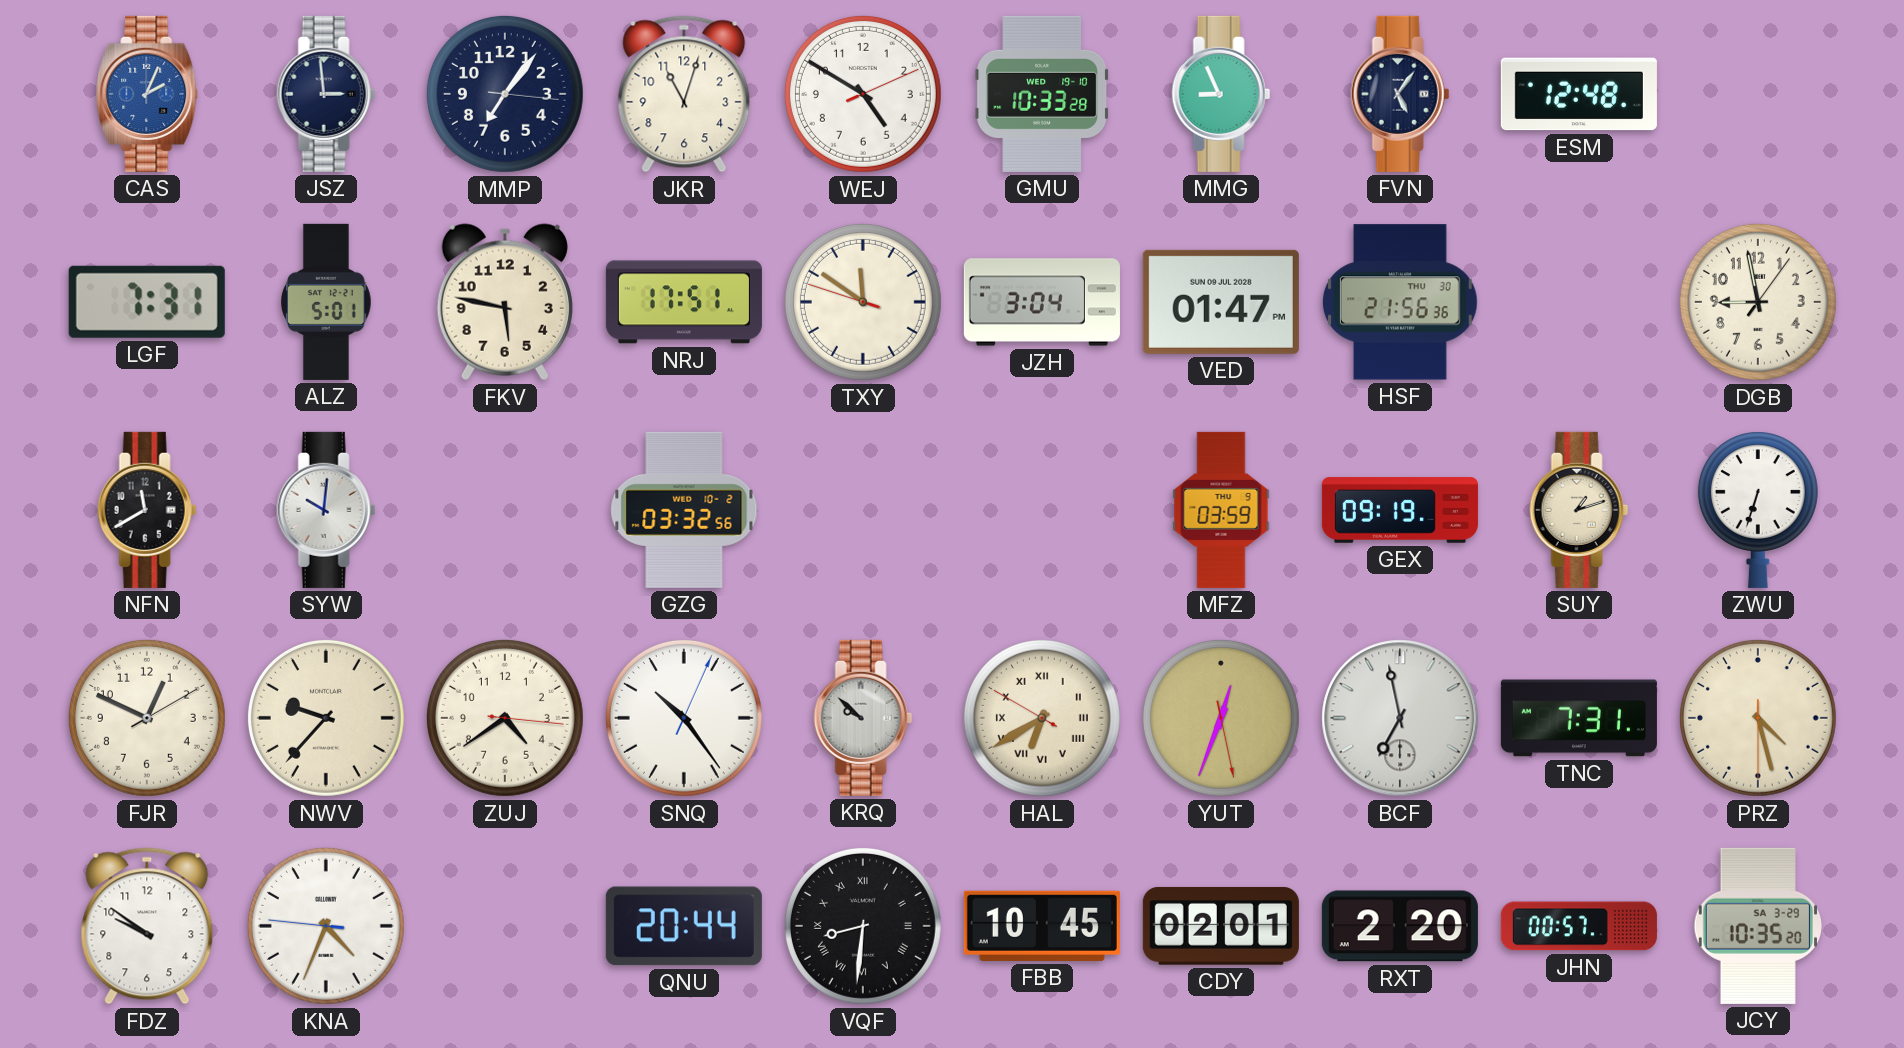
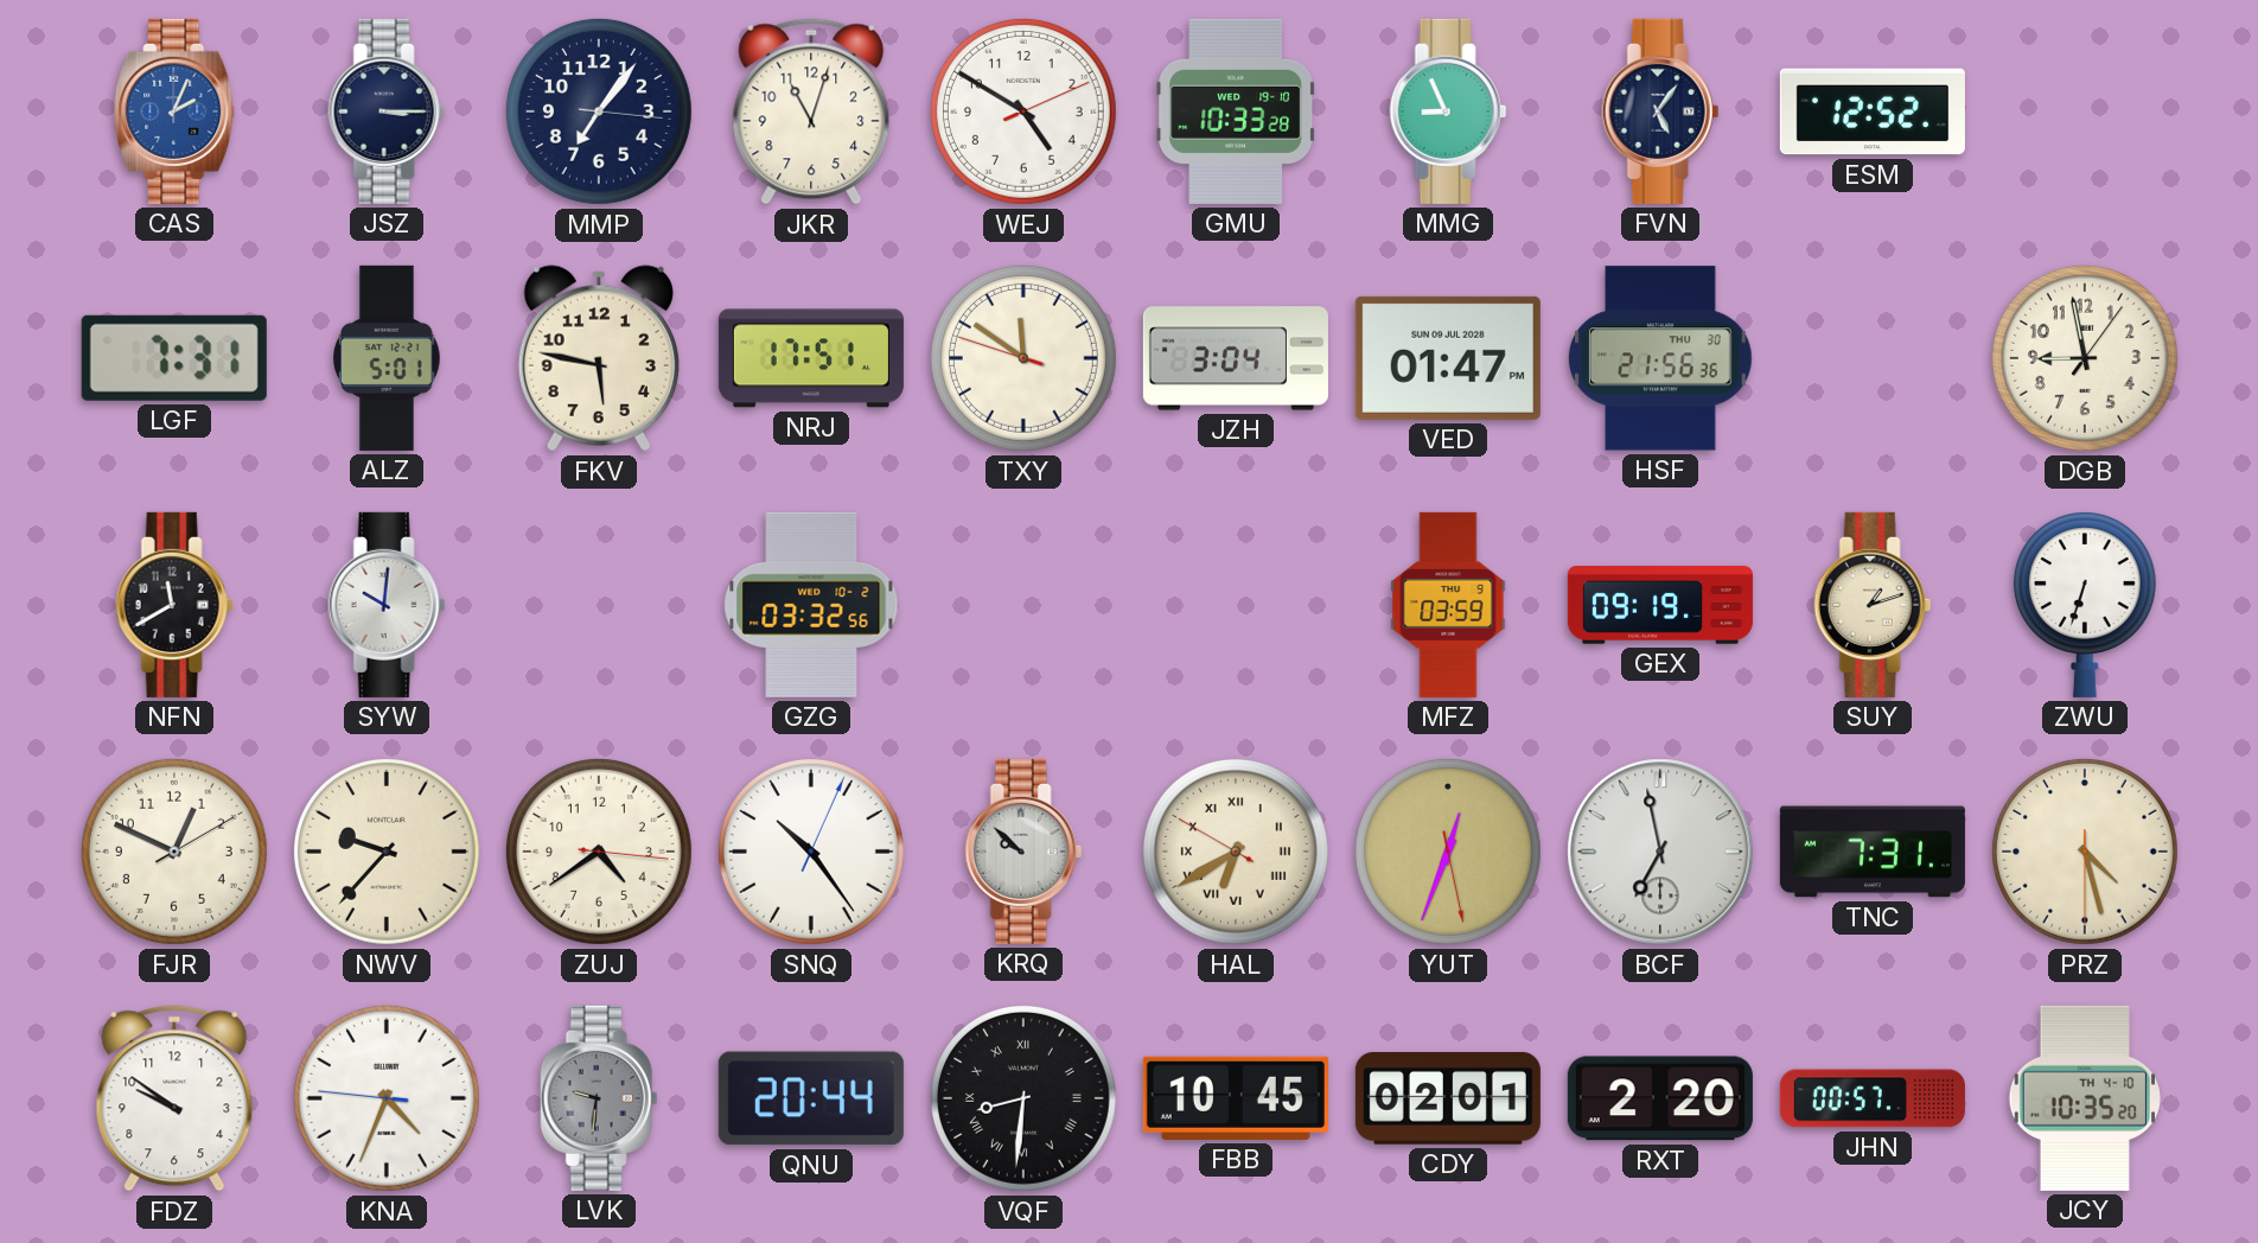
JSZ: 2:59 -> 3:15 (387, 111)
ESM: 12:48 -> 12:52 (1873, 111)
LVK: none -> 9:31 (599, 1098)
JCY date: SA 3-29 -> TH 4-10 (2085, 1098)
